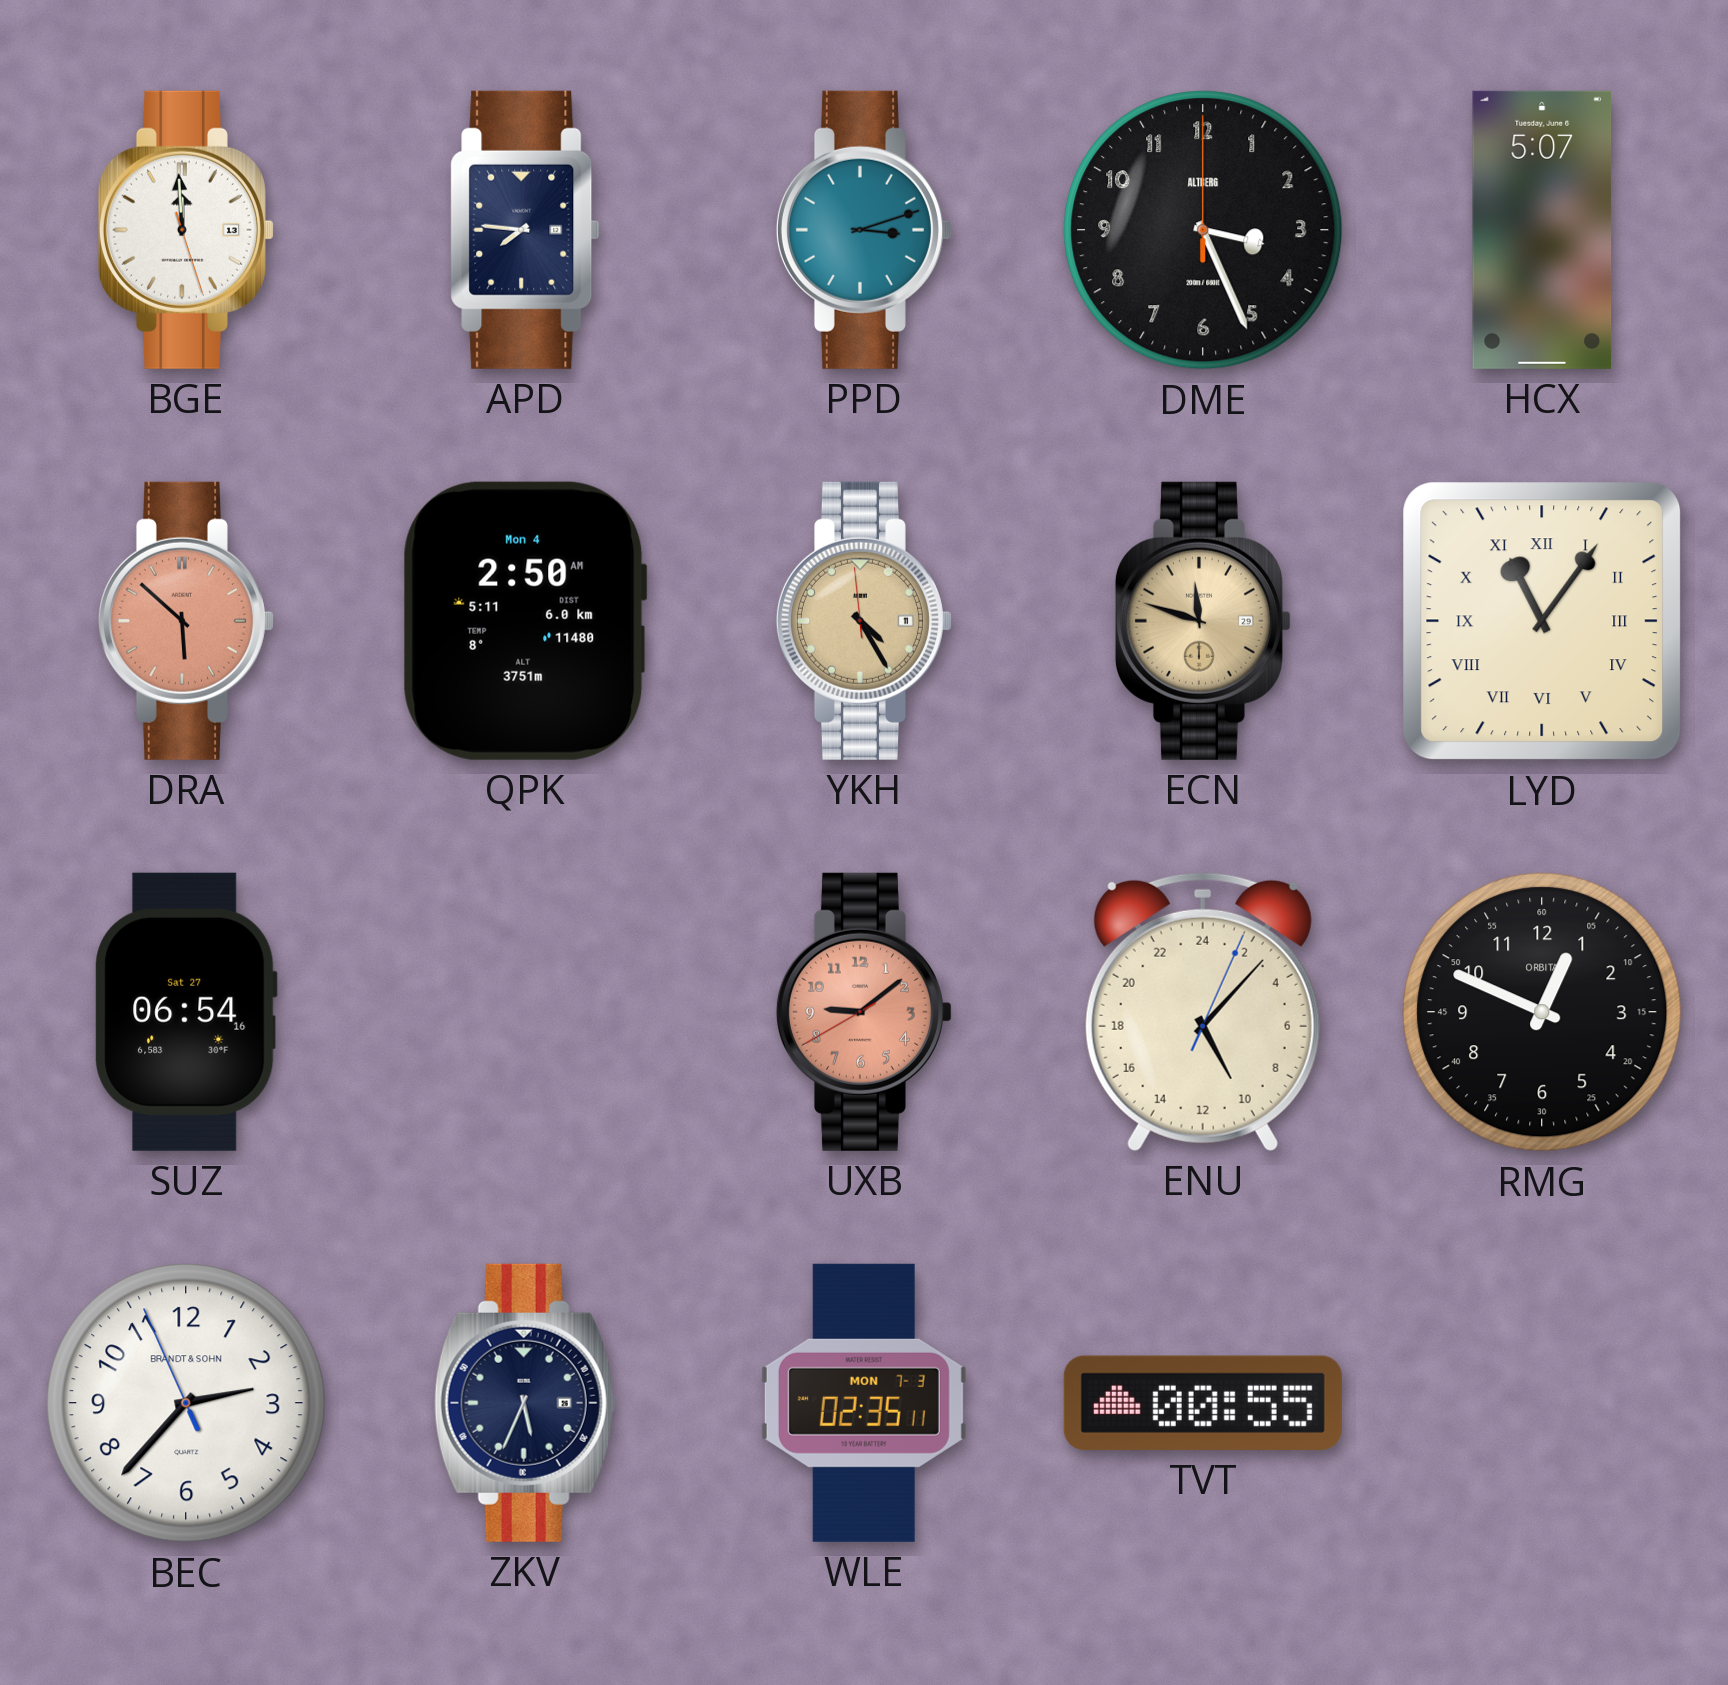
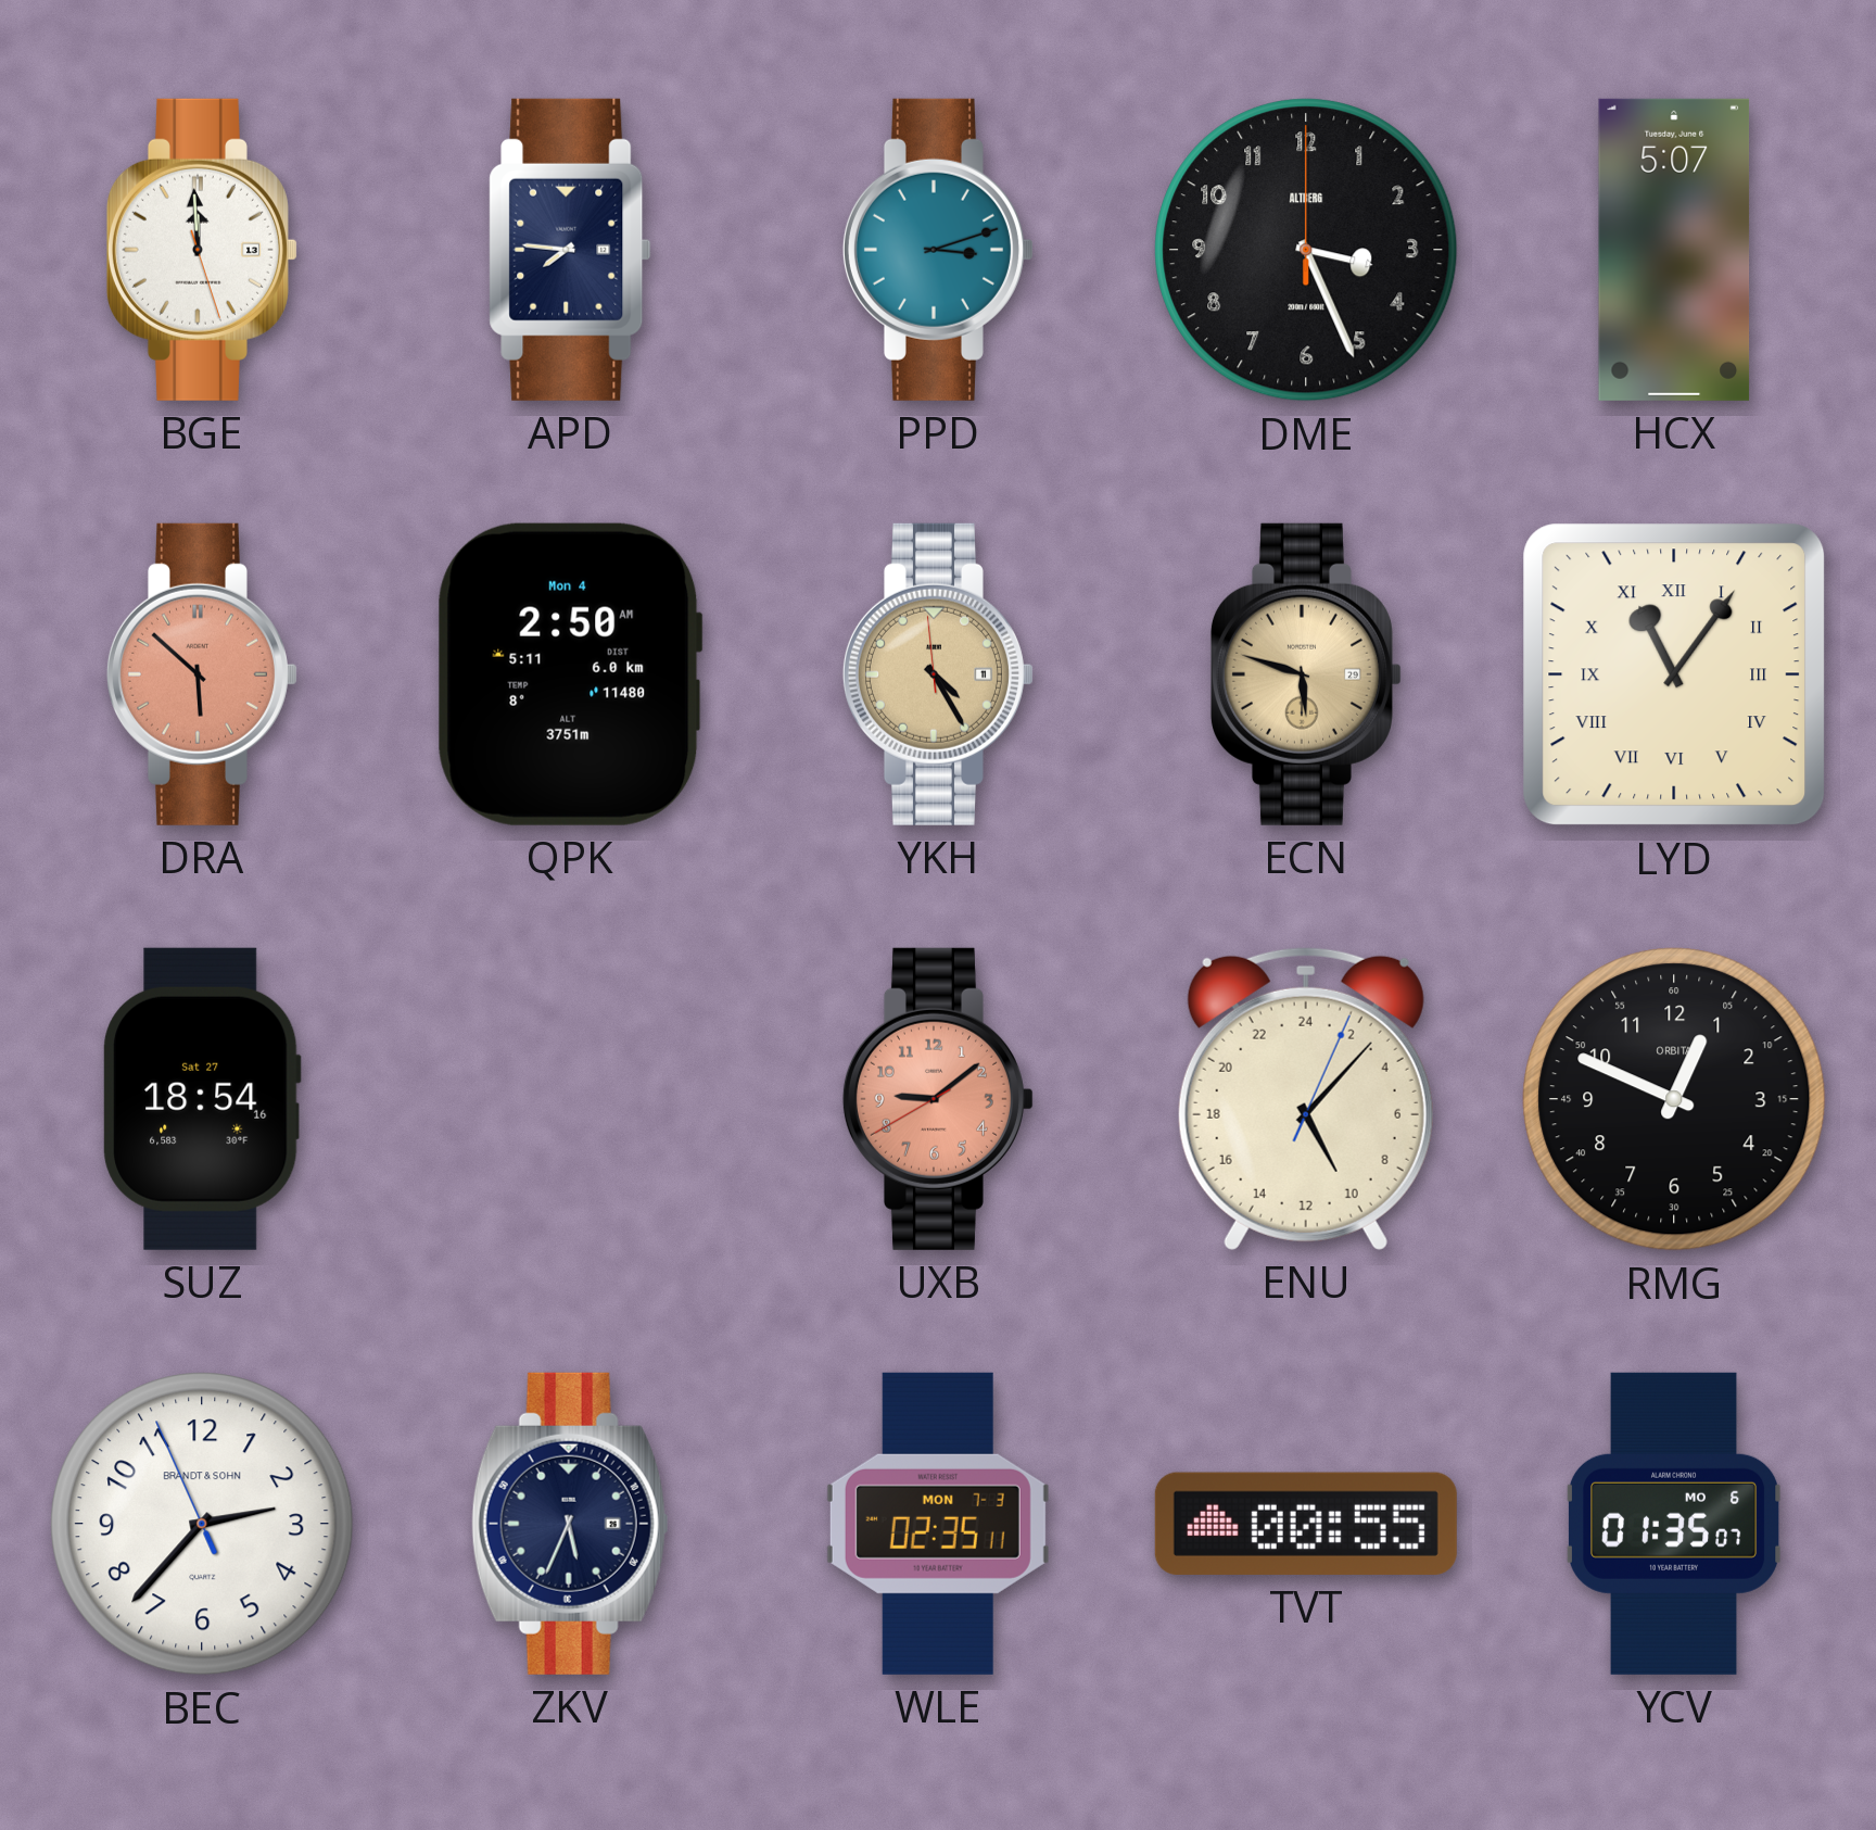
ECN: 11:48 -> 5:48 (1306, 674)
SUZ: 06:54 -> 18:54 (202, 1099)
YCV: none -> 01:35 (1674, 1524)
